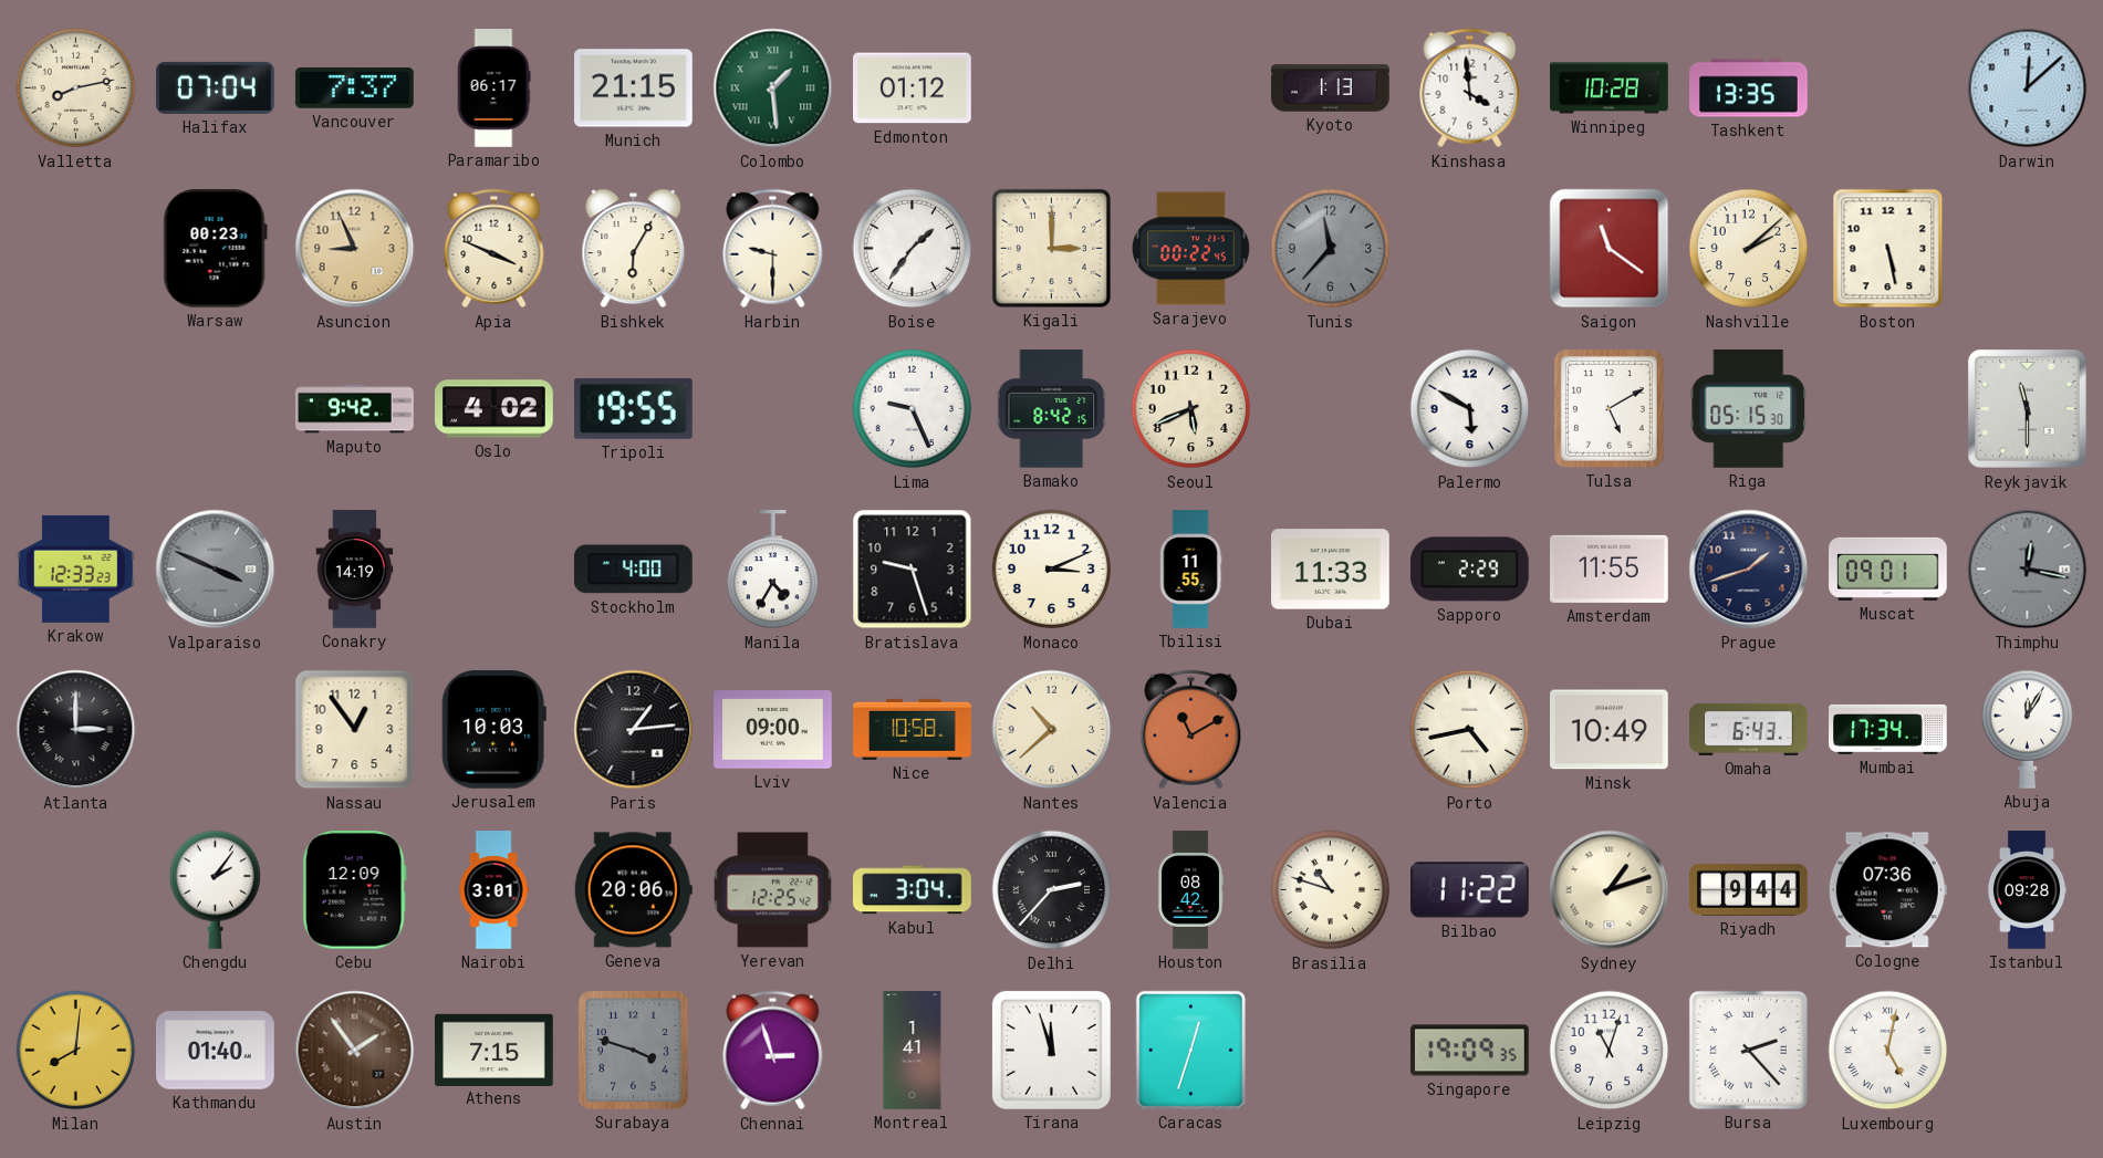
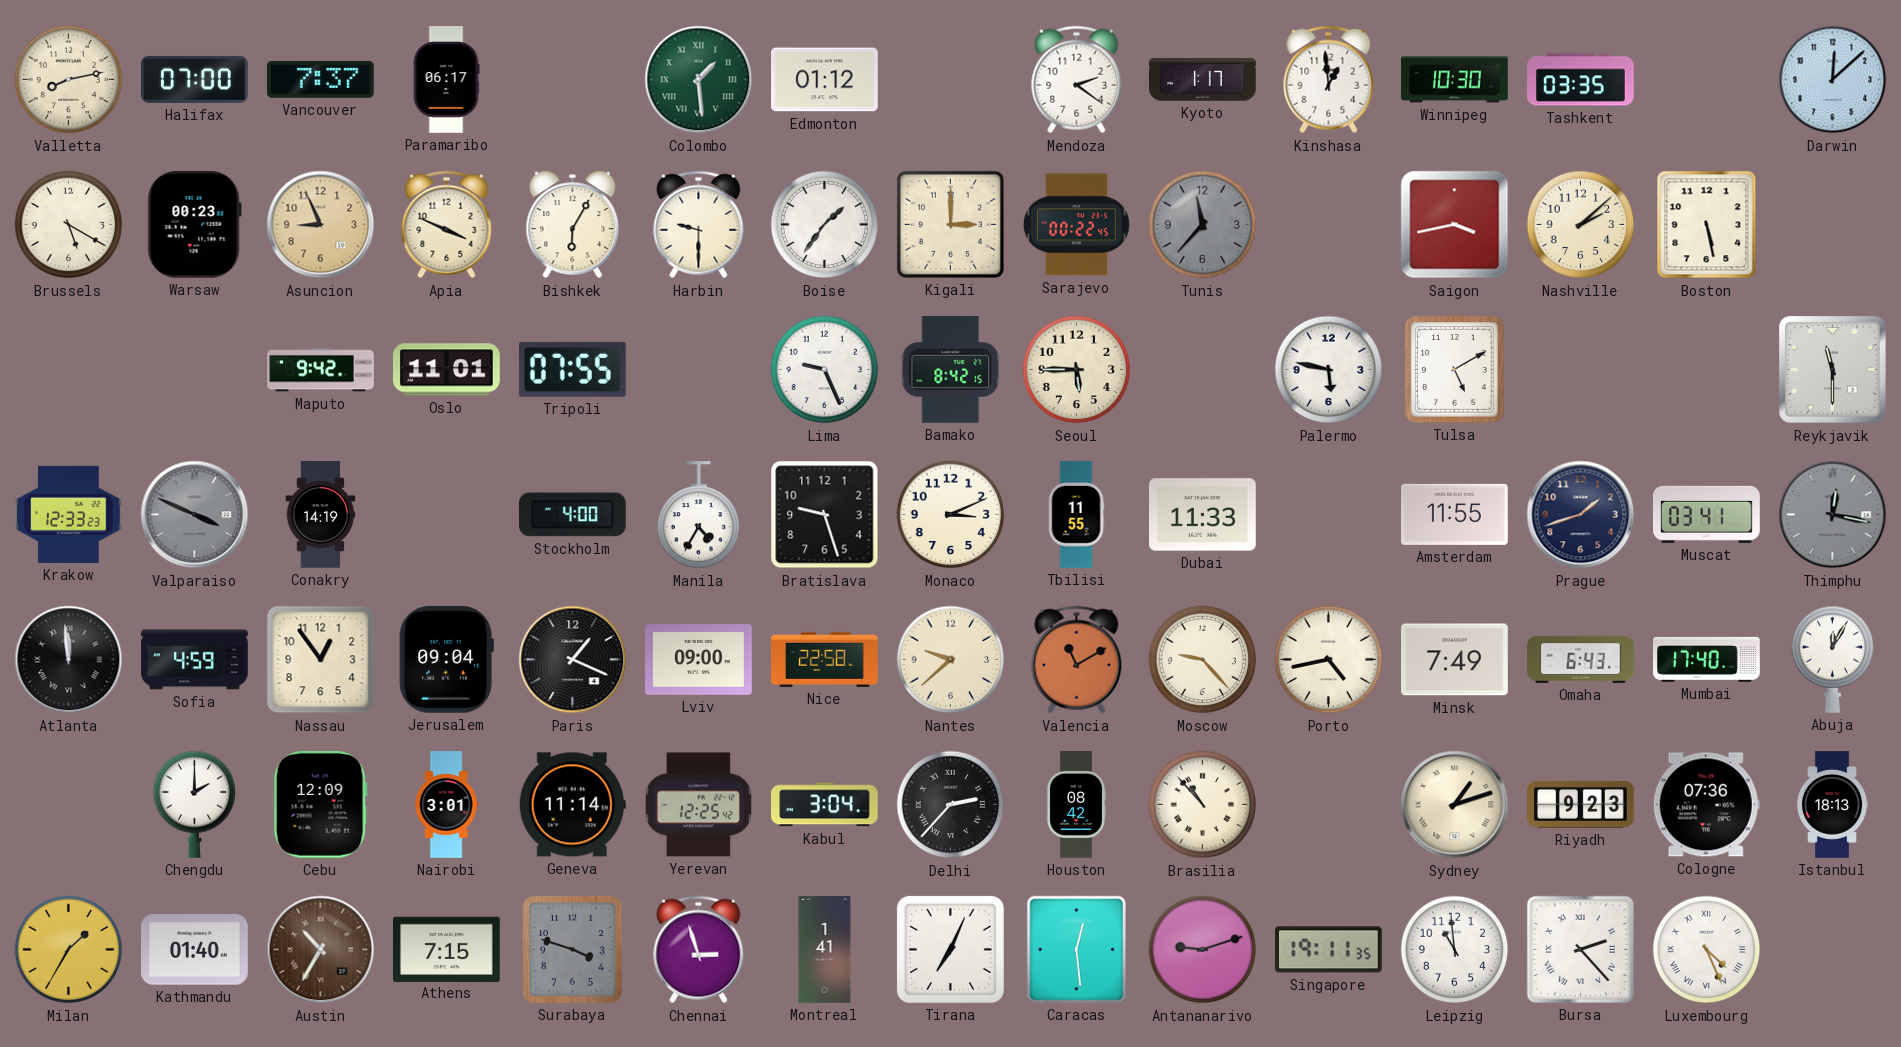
Halifax: 07:04 -> 07:00 (195, 79)
Munich: 21:15 -> none (634, 88)
Mendoza: none -> 2:21 (1077, 80)
Kyoto: 1:13 -> 1:17 (1203, 80)
Kinshasa: 3:59 -> 12:59 (1329, 80)
Winnipeg: 10:28 -> 10:30 (1455, 80)
Tashkent: 13:35 -> 03:35 (1581, 80)
Brussels: none -> 5:20 (69, 225)
Saigon: 11:21 -> 3:43 (1455, 225)
Oslo: 4:02 -> 11:01 (447, 370)
Tripoli: 19:55 -> 07:55 (572, 369)
Seoul: 5:41 -> 5:45 (1077, 370)
Palermo: 5:50 -> 5:47 (1329, 370)
Riga: 05:15 -> none (1749, 409)
Sapporo: 2:29 -> none (1469, 570)
Muscat: 09:01 -> 03:41 (1707, 514)
Atlanta: 3:00 -> 11:59 (69, 660)
Sofia: none -> 4:59 (195, 660)
Jerusalem: 10:03 -> 09:04 (446, 659)
Paris: 1:14 -> 1:19 (573, 660)
Nice: 10:58 -> 22:58 (825, 659)
Nantes: 10:38 -> 9:38 (951, 660)
Moscow: none -> 9:23 (1203, 660)
Minsk: 10:49 -> 7:49 (1455, 660)
Mumbai: 17:34 -> 17:40 (1707, 659)
Chengdu: 2:06 -> 2:00 (195, 804)
Geneva: 20:06 -> 11:14 (572, 805)
Brasilia: 10:48 -> 10:53 (1203, 805)
Bilbao: 11:22 -> none (1469, 890)
Riyadh: 9:44 -> 9:23 (1581, 804)
Istanbul: 09:28 -> 18:13 (1832, 805)
Milan: 8:01 -> 1:35 (69, 950)
Austin: 1:54 -> 10:35 (321, 950)
Tirana: 11:57 -> 7:04 (950, 949)
Caracas: 12:33 -> 12:29 (1076, 949)
Antananarivo: none -> 9:12 (1203, 950)
Singapore: 19:09 -> 19:11 (1329, 950)
Leipzig: 11:03 -> 10:59 (1455, 950)
Luxembourg: 5:02 -> 4:26 (1707, 950)
